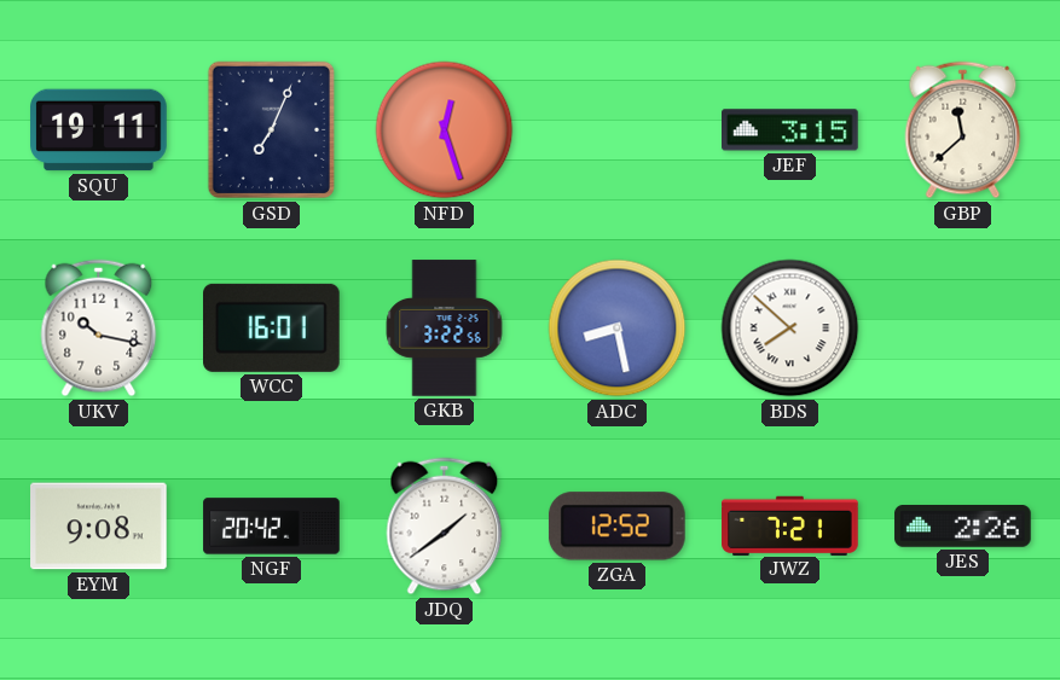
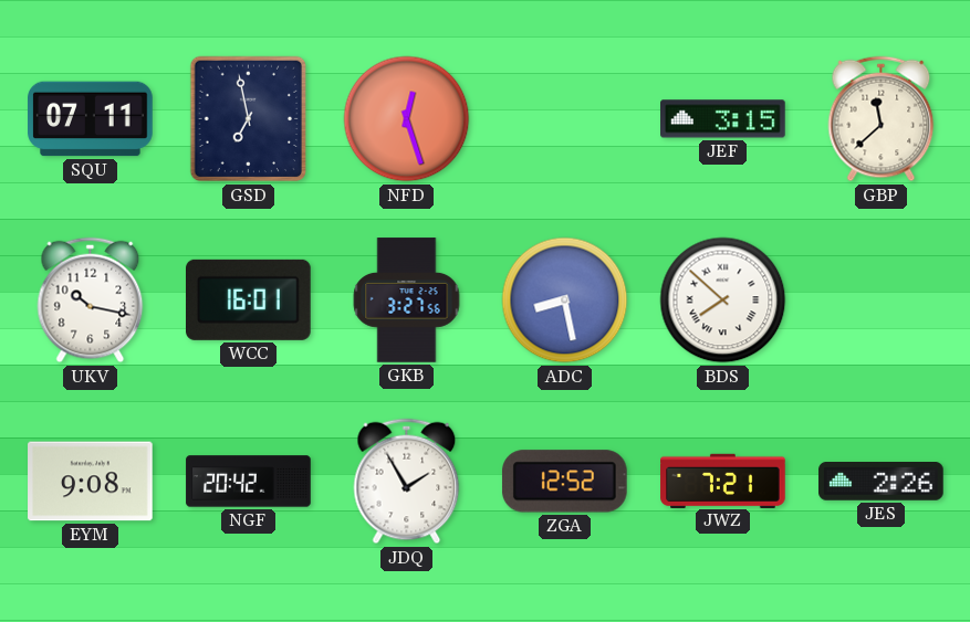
SQU: 19:11 -> 07:11 (91, 119)
GSD: 7:04 -> 6:58 (248, 119)
GKB: 3:22 -> 3:27 (407, 301)
JDQ: 1:39 -> 1:55 (407, 482)
